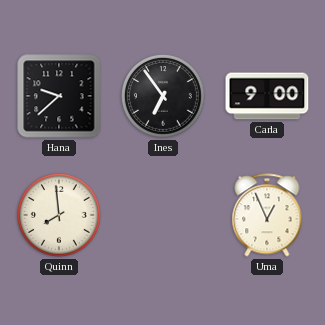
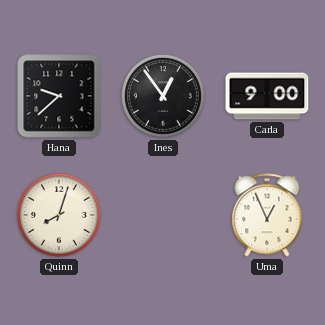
Ines: 6:54 -> 12:54 (163, 96)
Quinn: 7:59 -> 8:03 (59, 215)
